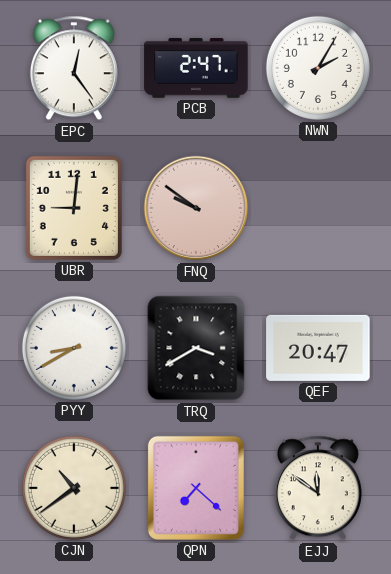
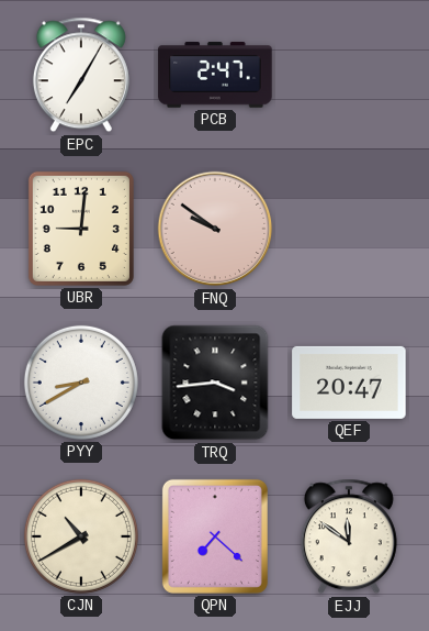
EPC: 12:24 -> 7:05 (81, 75)
NWN: 2:05 -> none (318, 68)
TRQ: 3:40 -> 3:44 (215, 383)
CJN: 10:39 -> 10:40 (81, 536)
